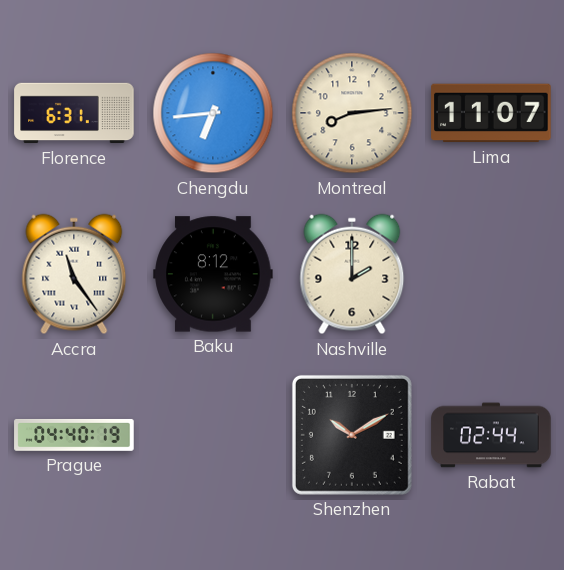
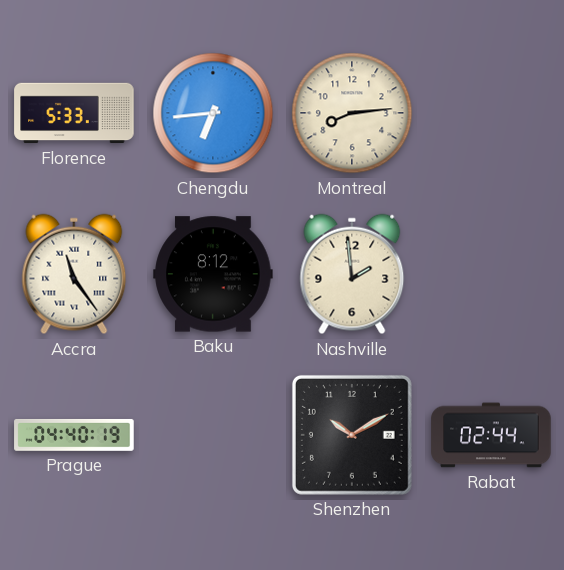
Florence: 6:31 -> 5:33 (74, 113)
Lima: 11:07 -> none (491, 113)
Nashville: 2:00 -> 1:59 (352, 274)
